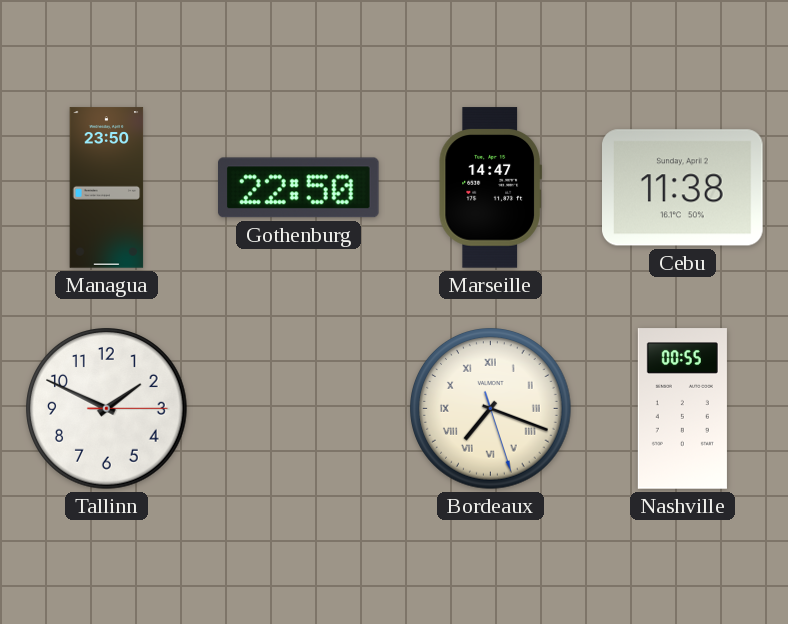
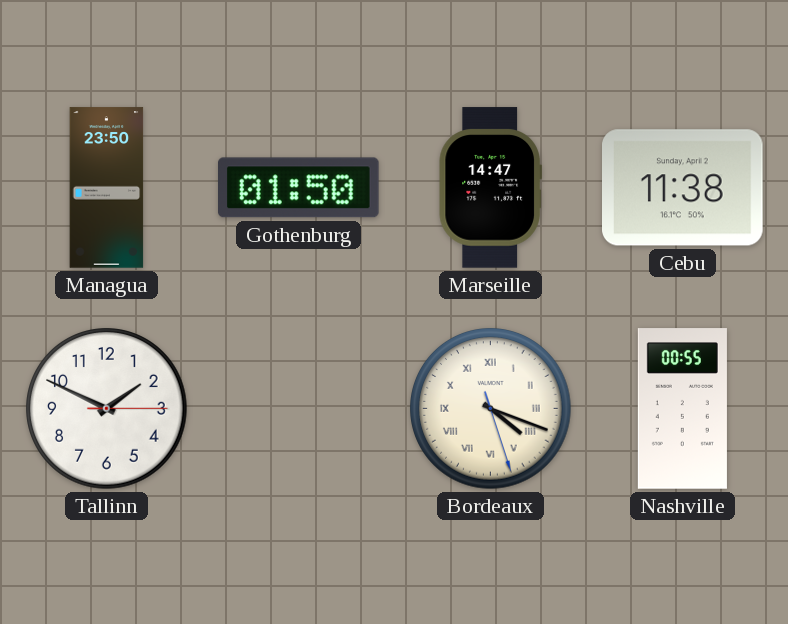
Gothenburg: 22:50 -> 01:50 (299, 188)
Bordeaux: 7:18 -> 4:18 (491, 409)
